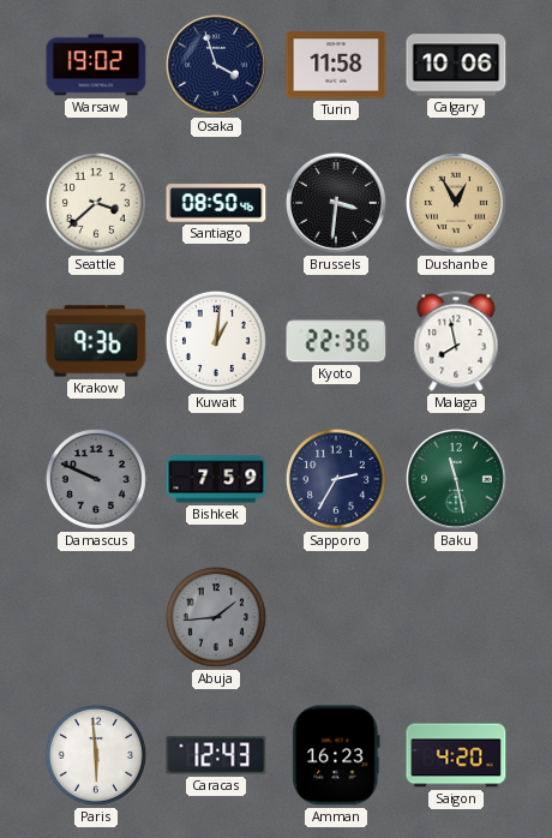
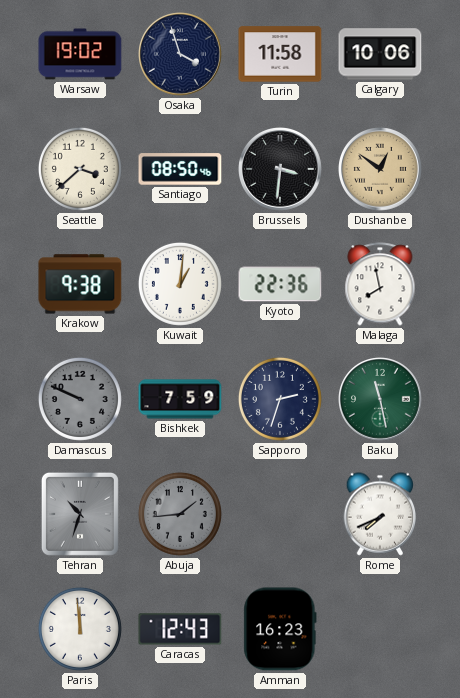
Dushanbe: 12:55 -> 12:51 (381, 170)
Krakow: 9:36 -> 9:38 (80, 284)
Sapporo: 2:35 -> 2:33 (280, 399)
Tehran: none -> 10:33 (80, 514)
Rome: none -> 7:41 (380, 514)
Paris: 5:59 -> 11:59 (80, 629)
Saigon: 4:20 -> none (456, 755)
